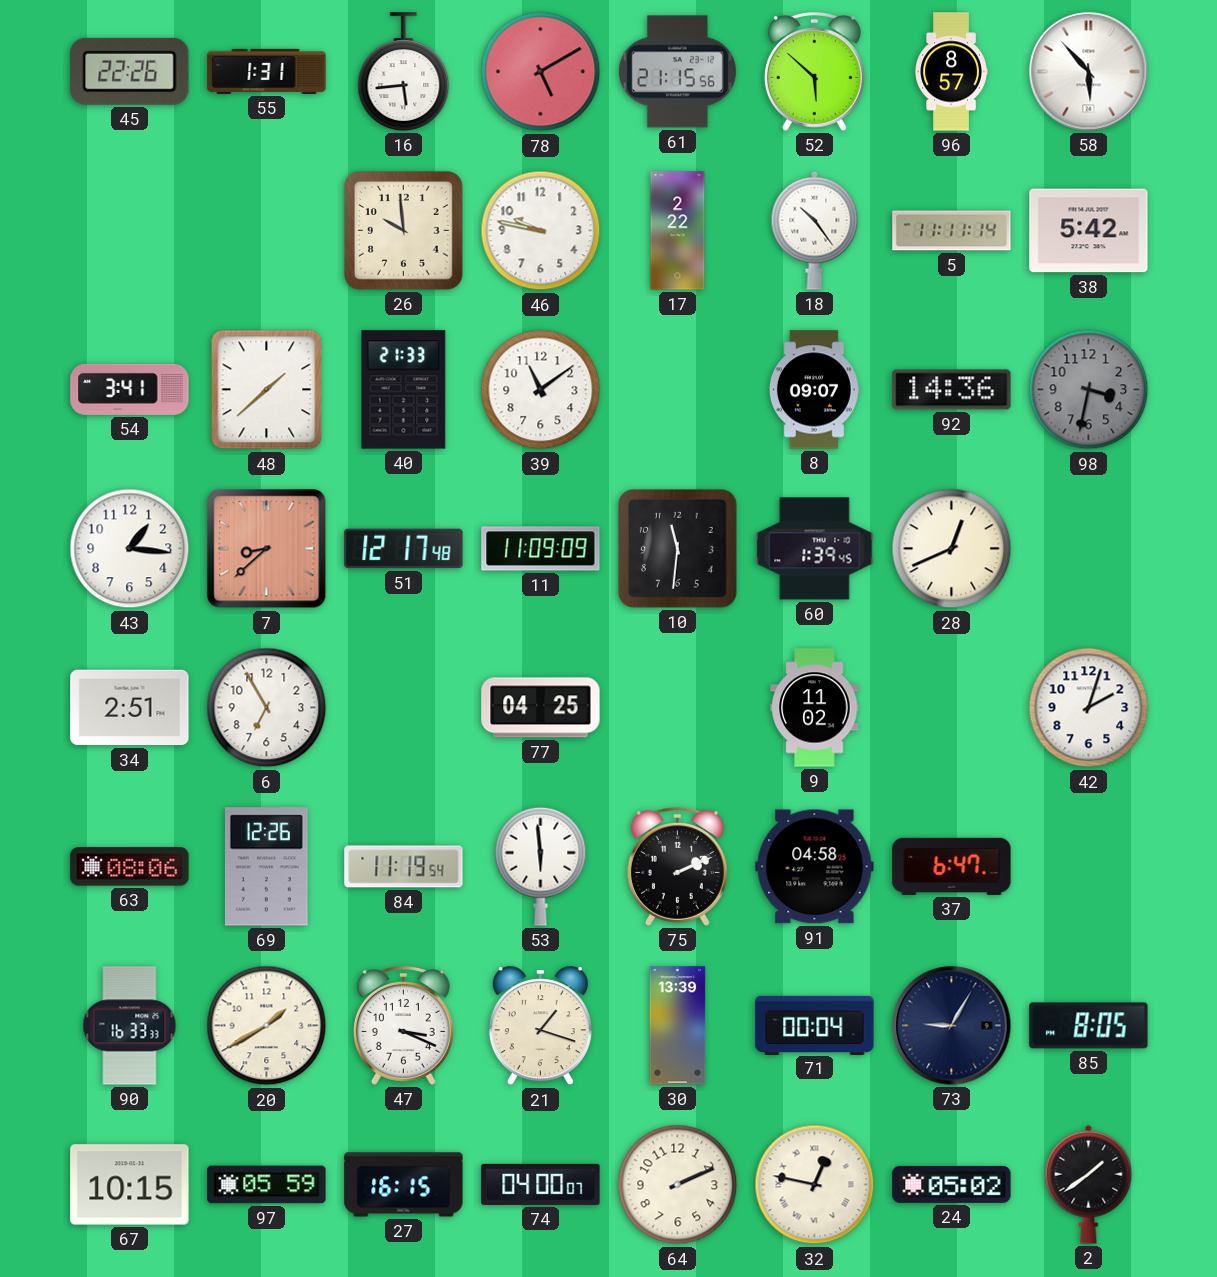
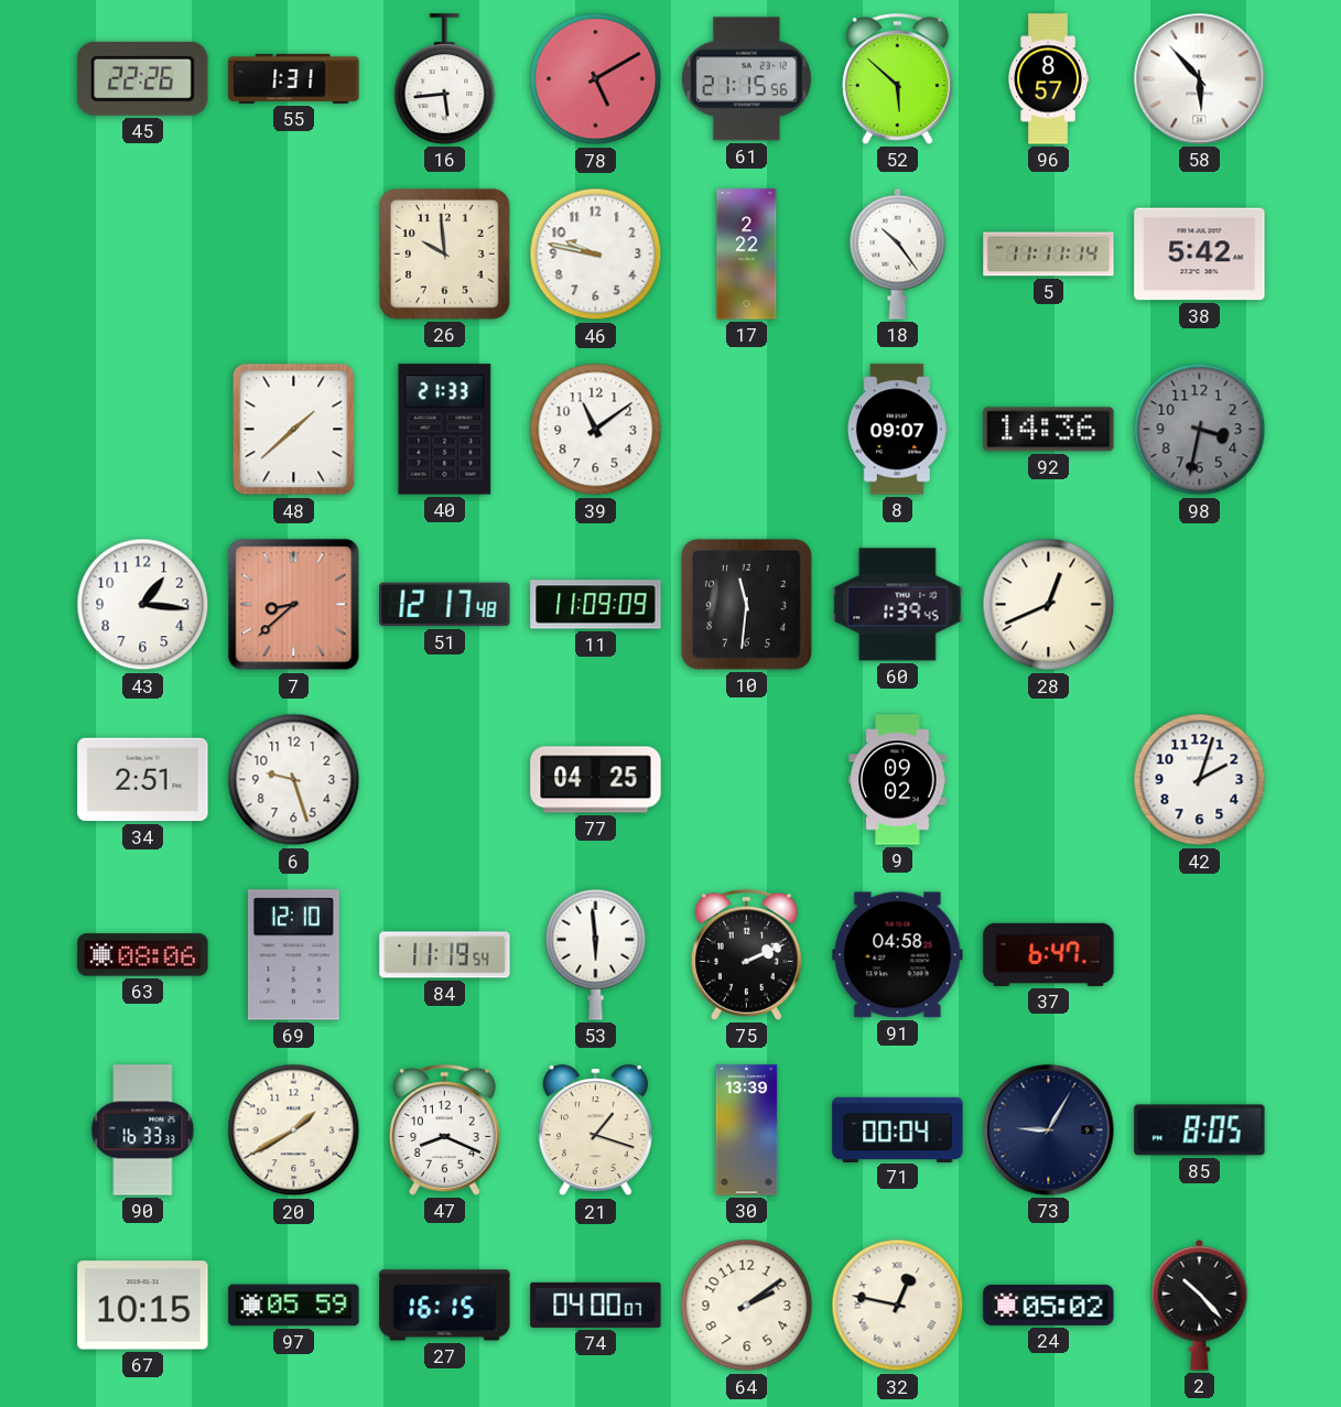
54: 3:41 -> none (130, 389)
6: 6:55 -> 9:27 (294, 780)
9: 11:02 -> 09:02 (898, 780)
69: 12:26 -> 12:10 (293, 955)
47: 3:19 -> 8:19 (444, 1130)
64: 2:11 -> 2:09 (747, 1306)
2: 1:39 -> 10:23 (1200, 1305)
